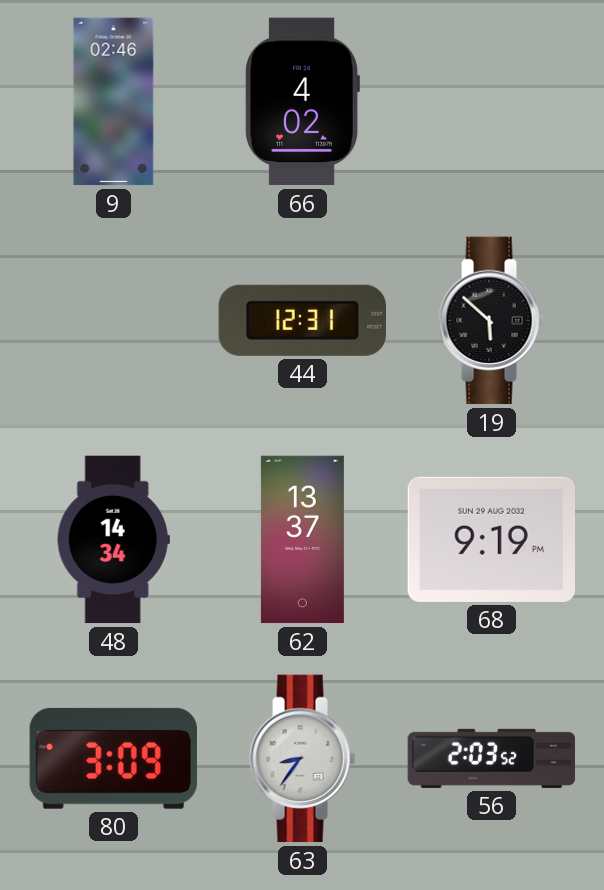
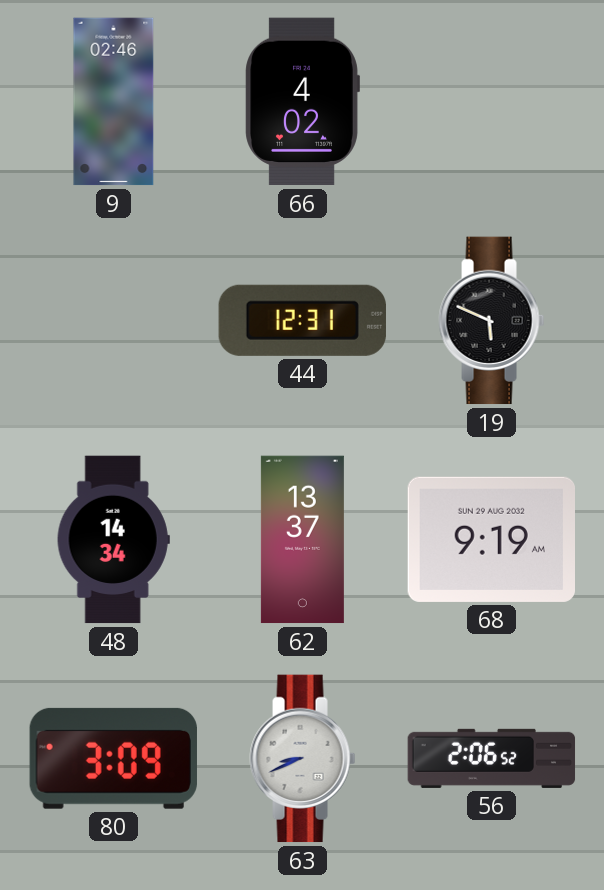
19: 5:52 -> 5:49 (492, 321)
68: 9:19 PM -> 9:19 AM (491, 539)
63: 8:36 -> 8:41 (303, 759)
56: 2:03 -> 2:06 (492, 758)
